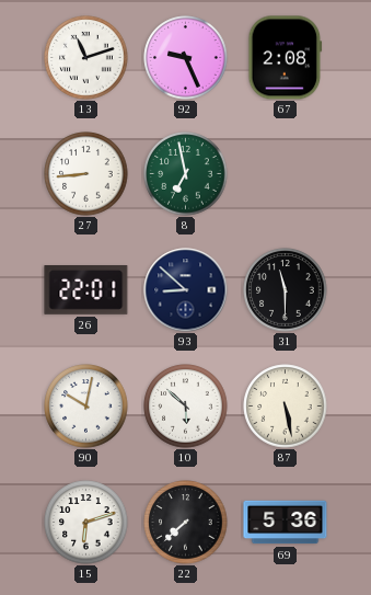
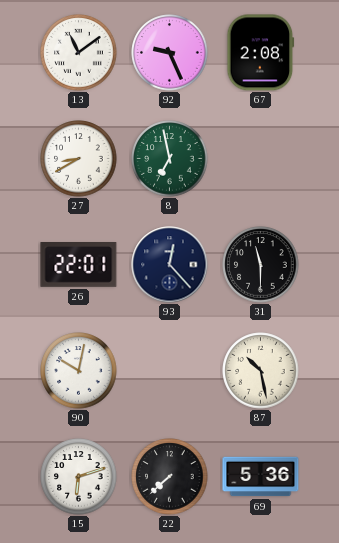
13: 11:12 -> 11:09 (79, 53)
27: 8:44 -> 8:40 (79, 159)
93: 8:52 -> 12:23 (170, 265)
10: 5:52 -> none (186, 407)
87: 5:28 -> 10:28 (261, 371)
